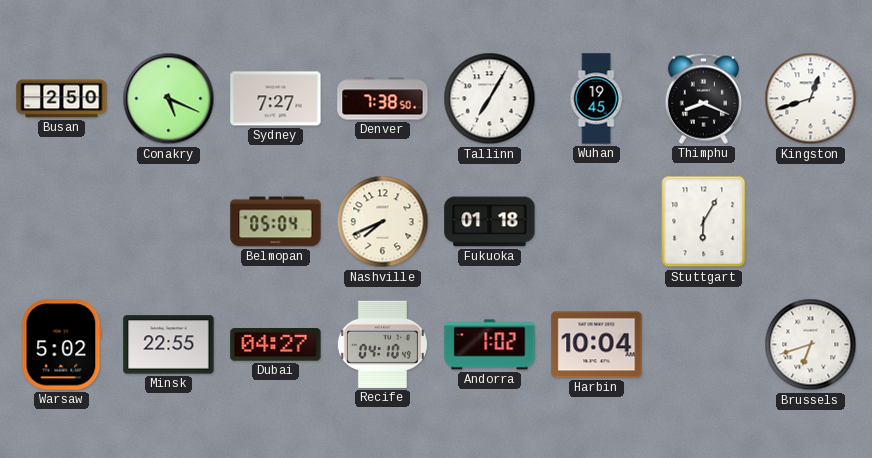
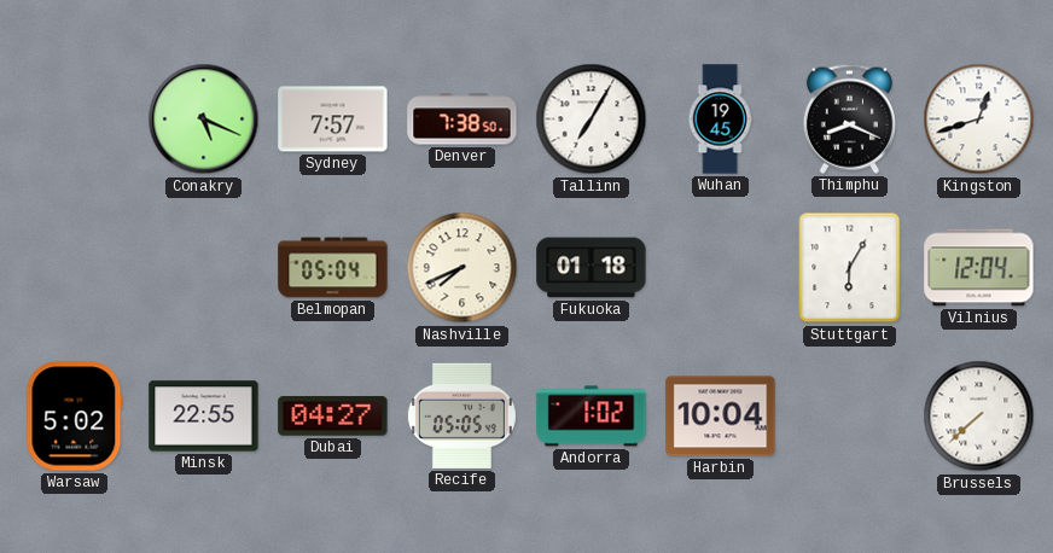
Busan: 2:50 -> none (62, 99)
Sydney: 7:27 -> 7:57 (333, 120)
Vilnius: none -> 12:04 (979, 268)
Recife: 04:10 -> 05:05 (461, 415)
Brussels: 6:42 -> 7:38 (979, 417)
